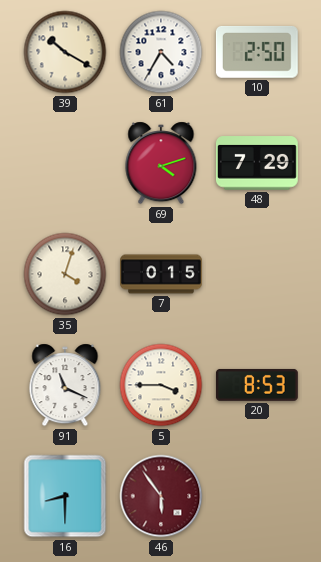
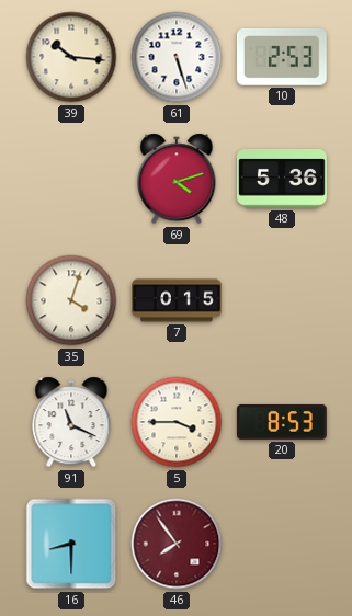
39: 10:20 -> 10:16 (71, 57)
61: 4:35 -> 5:27 (177, 57)
10: 2:50 -> 2:53 (282, 57)
48: 7:29 -> 5:36 (282, 179)
46: 5:54 -> 7:54 (177, 544)
